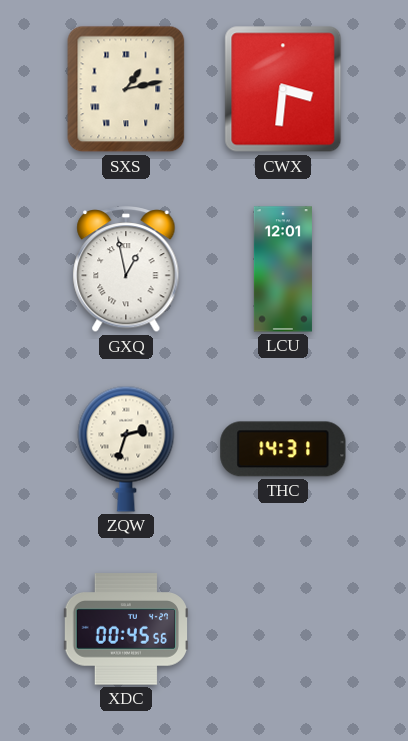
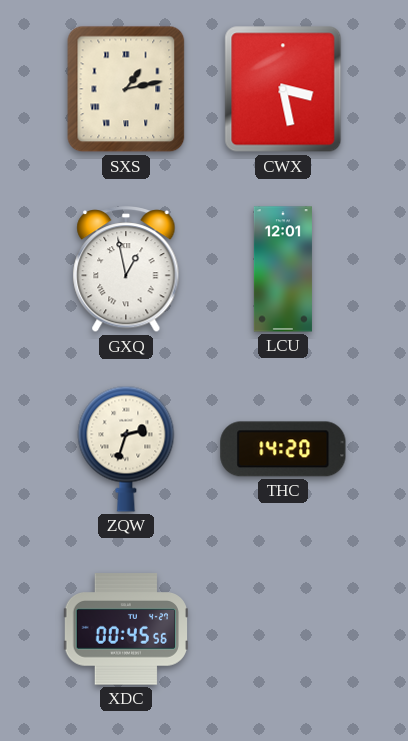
CWX: 3:31 -> 3:28 (283, 89)
THC: 14:31 -> 14:20 (283, 449)
